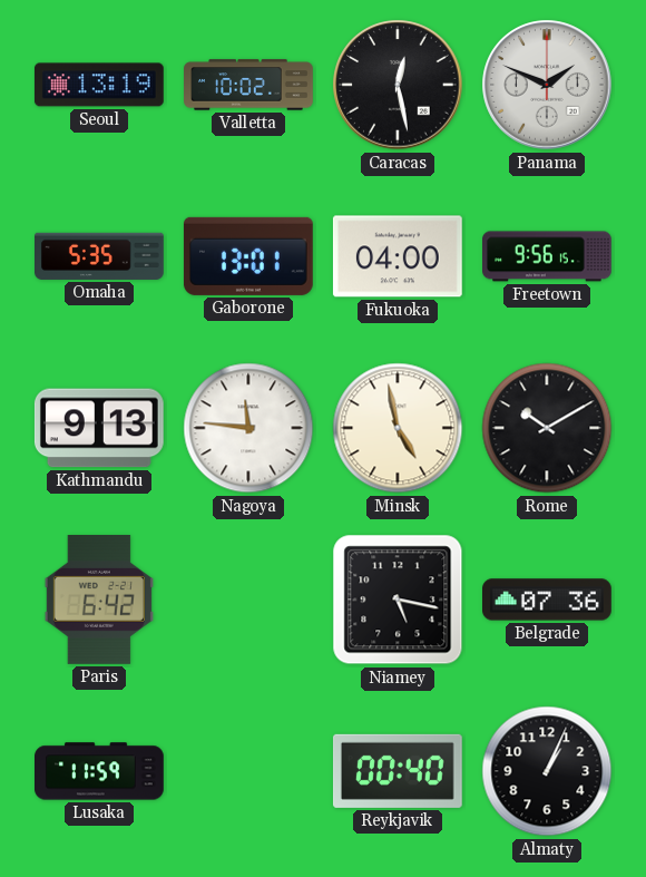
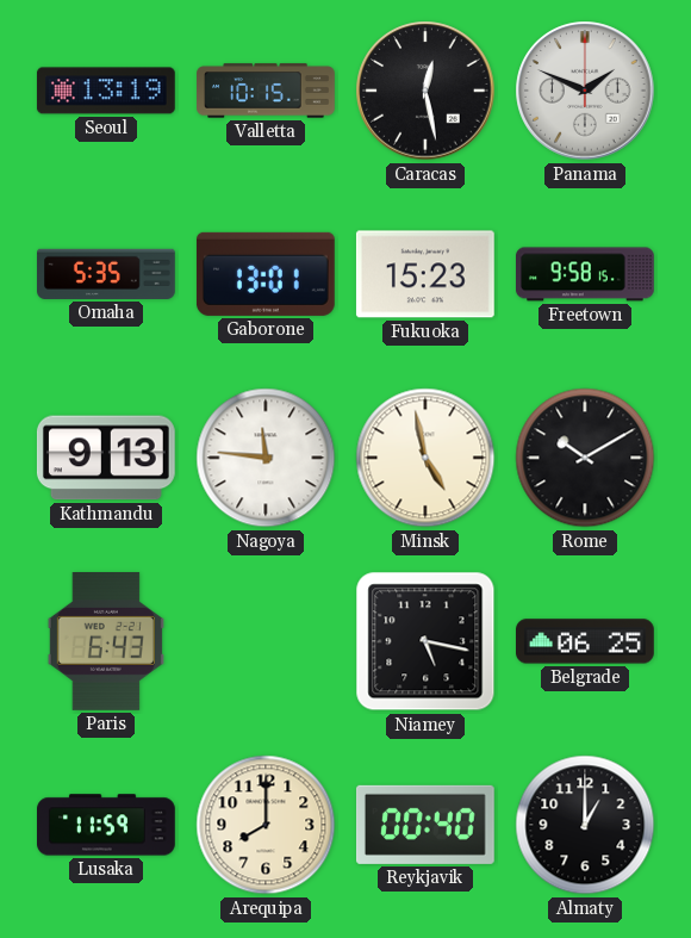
Valletta: 10:02 -> 10:15 (266, 91)
Fukuoka: 04:00 -> 15:23 (425, 274)
Freetown: 9:56 -> 9:58 (586, 274)
Paris: 6:42 -> 6:43 (106, 642)
Belgrade: 07:36 -> 06:25 (586, 641)
Arequipa: none -> 8:00 (266, 825)
Almaty: 1:04 -> 1:00 (585, 825)
